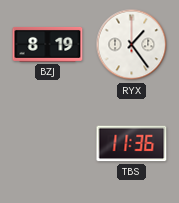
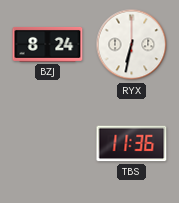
BZJ: 8:19 -> 8:24 (48, 44)
RYX: 1:24 -> 6:32 (132, 45)
